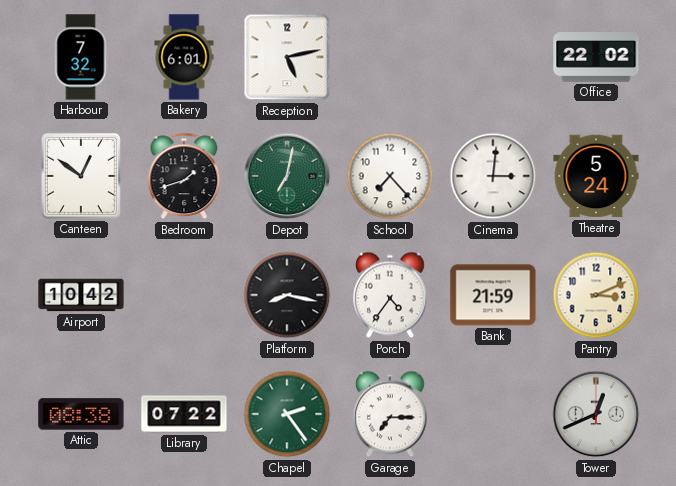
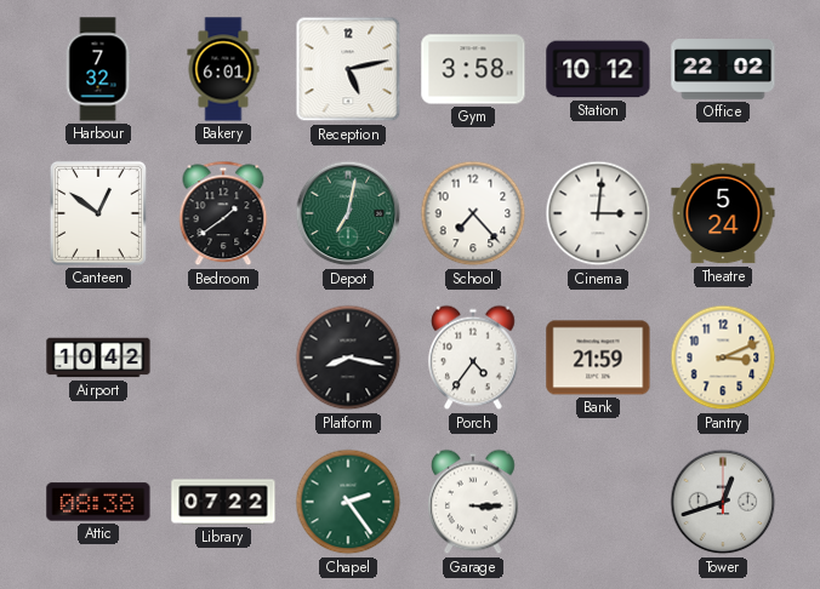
Gym: none -> 3:58 (473, 69)
Station: none -> 10:12 (598, 69)
Bedroom: 1:42 -> 1:39 (223, 213)
Garage: 7:15 -> 3:15 (474, 502)
Tower: 12:41 -> 12:42 (723, 502)
